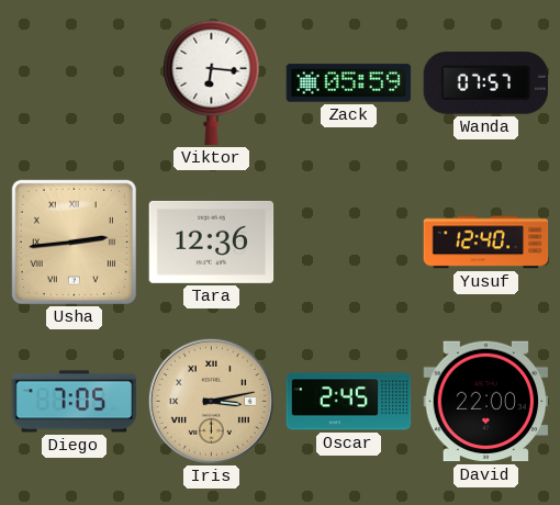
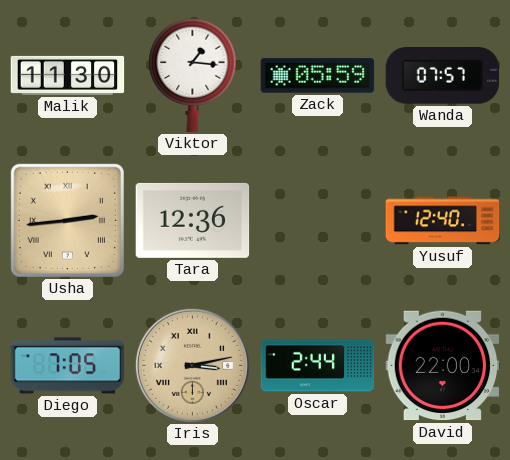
Malik: none -> 11:30 (68, 75)
Viktor: 6:16 -> 1:16 (193, 76)
Oscar: 2:45 -> 2:44 (318, 366)
